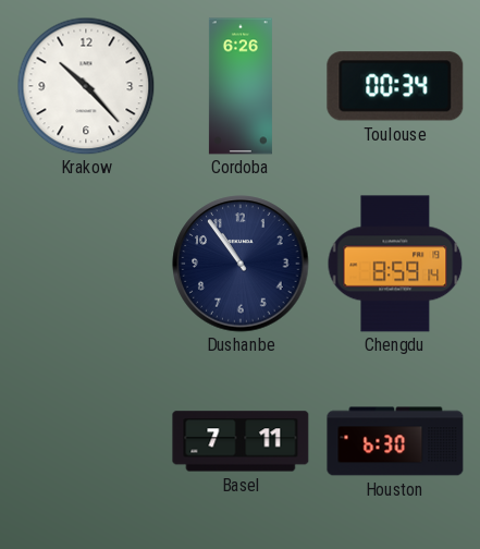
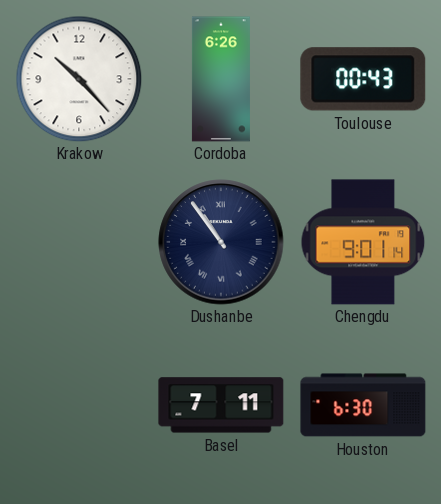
Toulouse: 00:34 -> 00:43 (363, 79)
Dushanbe numerals: Arabic -> Roman (221, 242)
Chengdu: 8:59 -> 9:01 (363, 242)
